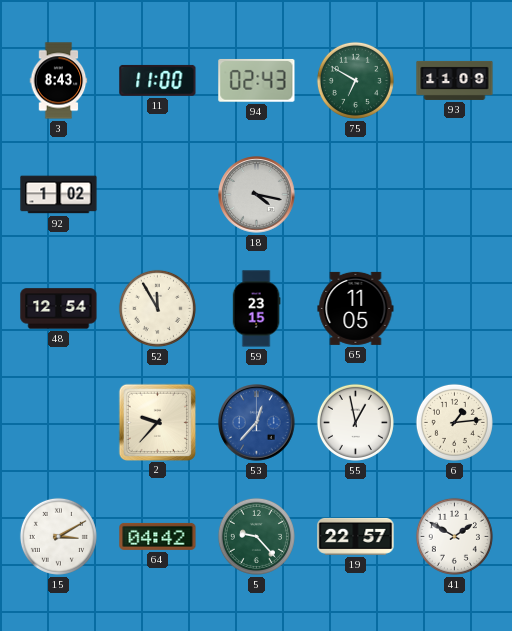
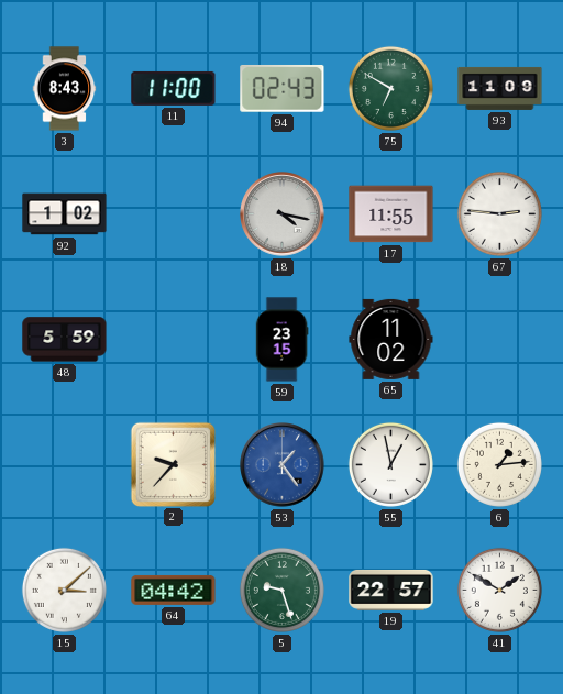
17: none -> 11:55 (391, 214)
67: none -> 2:46 (499, 213)
48: 12:54 -> 5:59 (65, 340)
52: 11:55 -> none (157, 308)
65: 11:05 -> 11:02 (391, 339)
53: 12:37 -> 1:24 (283, 465)
15: 3:10 -> 3:08 (64, 590)
5: 9:23 -> 9:27 (281, 590)
